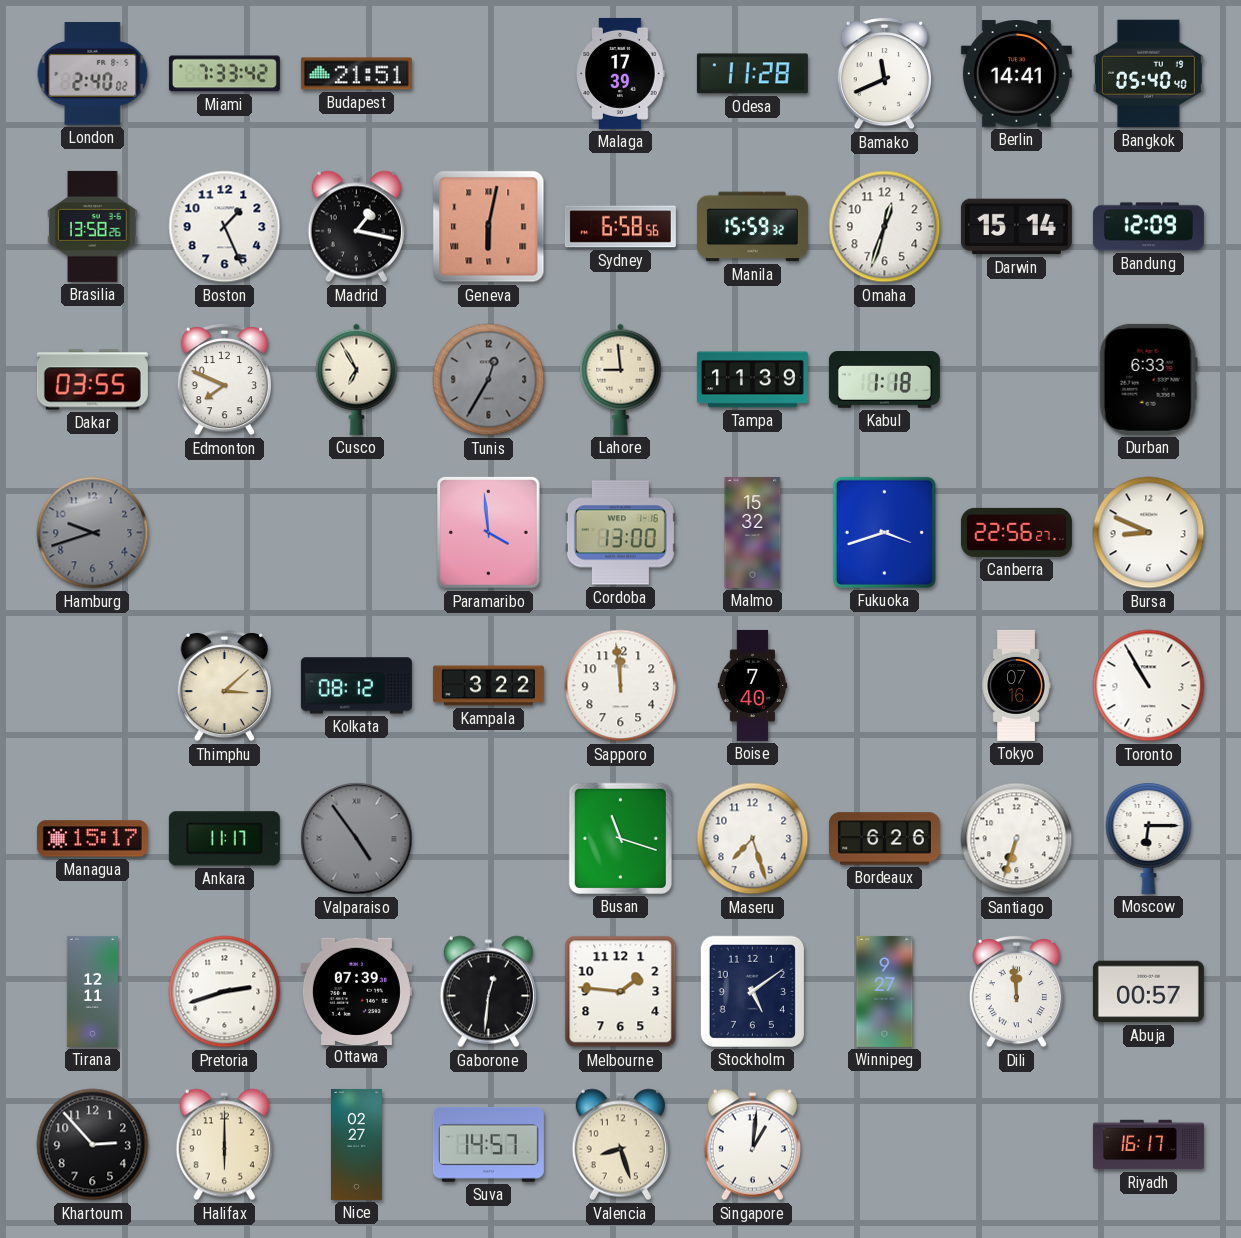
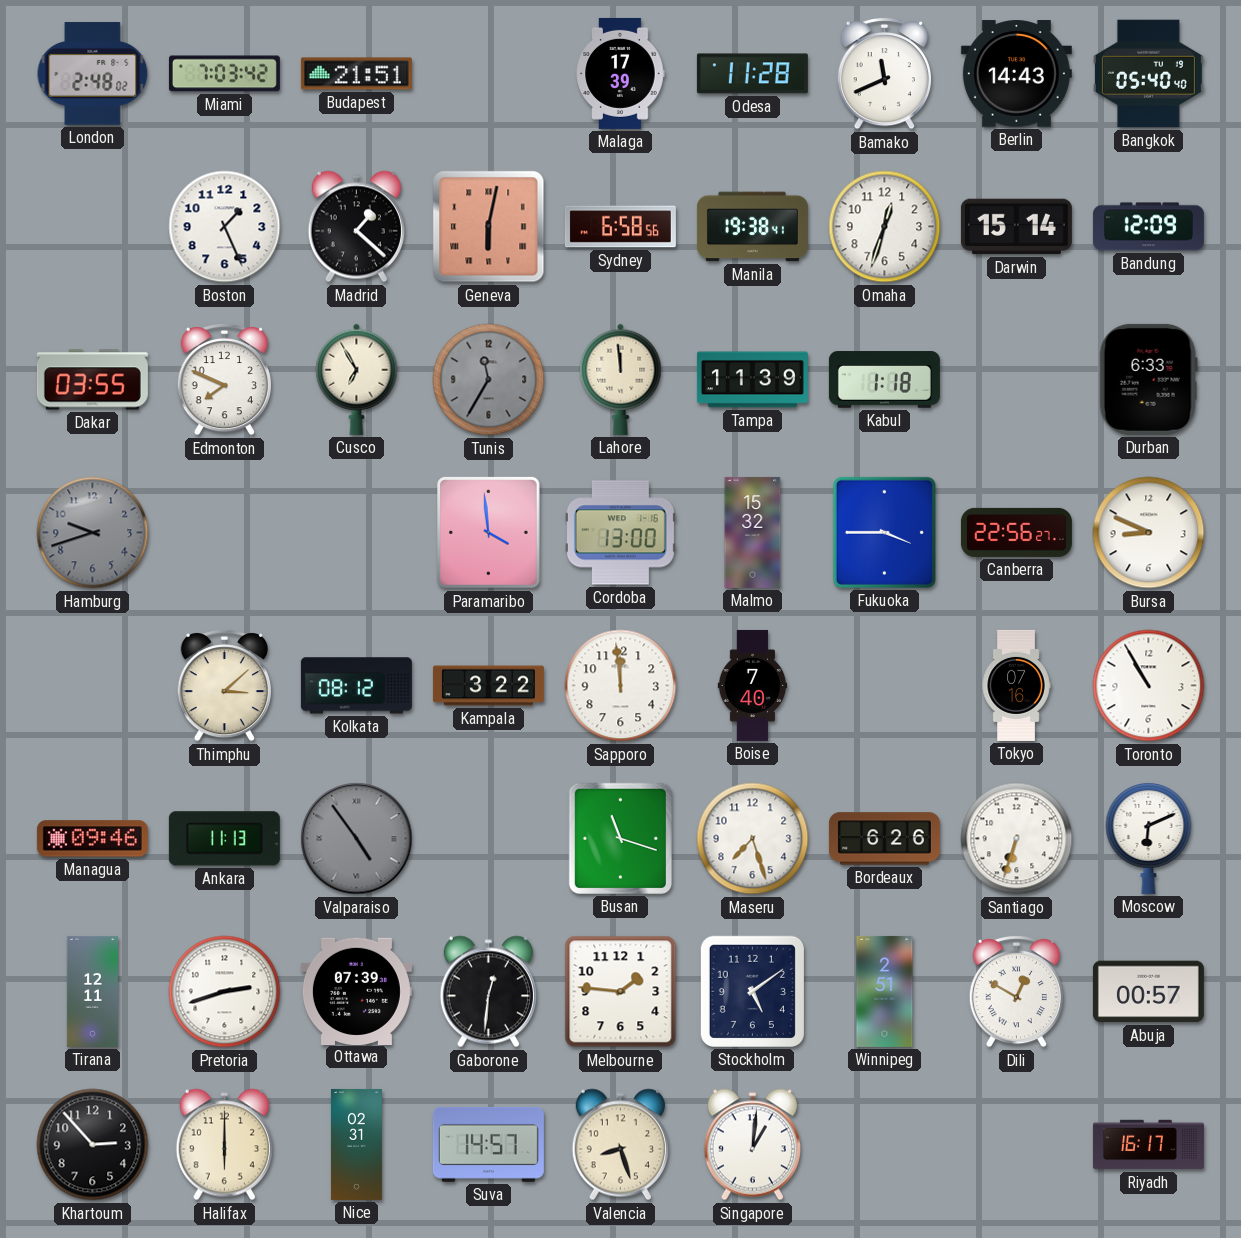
London: 2:40 -> 2:48 (93, 74)
Miami: 7:33 -> 7:03 (224, 74)
Berlin: 14:41 -> 14:43 (1016, 74)
Brasilia: 13:58 -> none (93, 226)
Madrid: 1:17 -> 1:22 (356, 227)
Manila: 15:59 -> 19:38 (752, 227)
Tunis: 12:35 -> 11:35 (489, 380)
Lahore: 8:59 -> 11:59 (621, 379)
Fukuoka: 3:42 -> 3:45 (884, 532)
Managua: 15:17 -> 09:46 (92, 839)
Ankara: 11:17 -> 11:13 (224, 839)
Moscow: 6:15 -> 6:11 (1149, 839)
Winnipeg: 9:27 -> 2:51 (885, 991)
Dili: 11:59 -> 12:50 (1016, 991)
Nice: 02:27 -> 02:31 (356, 1144)
